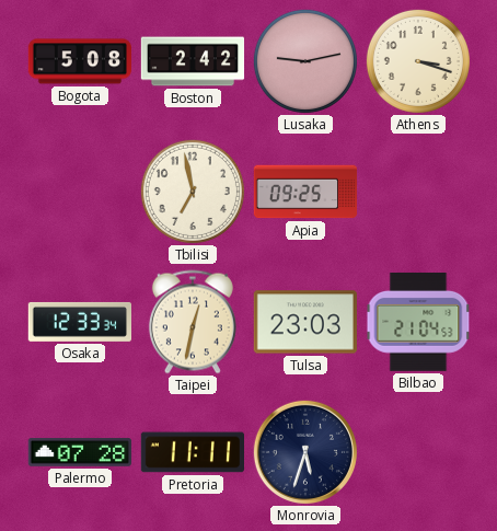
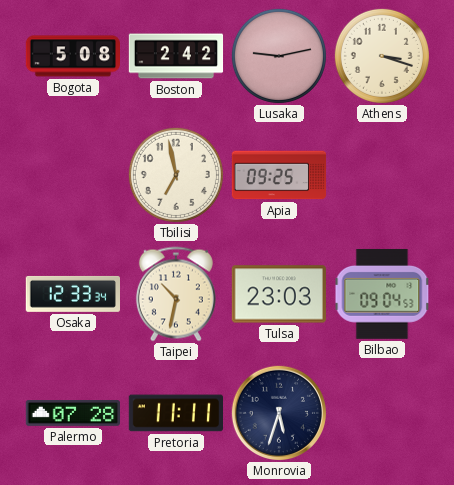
Taipei: 12:32 -> 10:32 (176, 294)
Bilbao: 21:04 -> 09:04 (382, 294)
